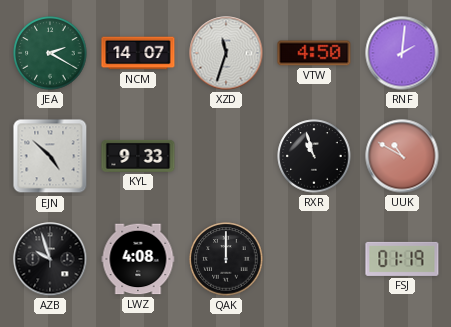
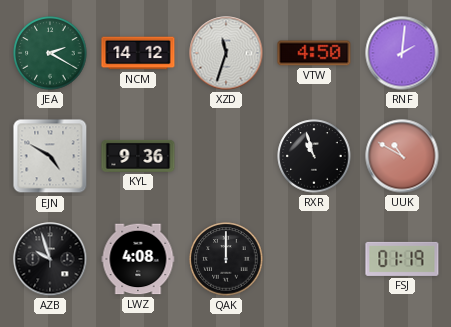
NCM: 14:07 -> 14:12 (138, 53)
EJN: 4:52 -> 4:50 (50, 156)
KYL: 9:33 -> 9:36 (138, 156)
